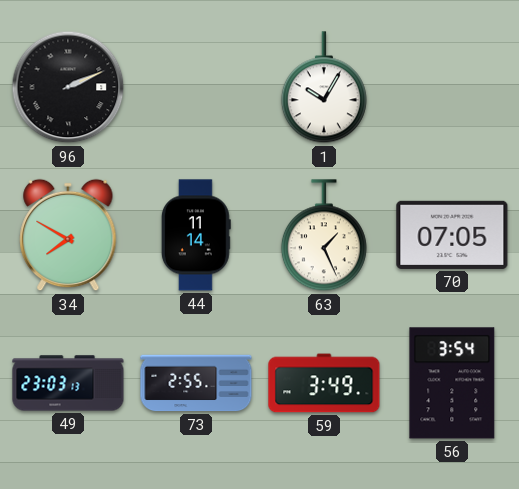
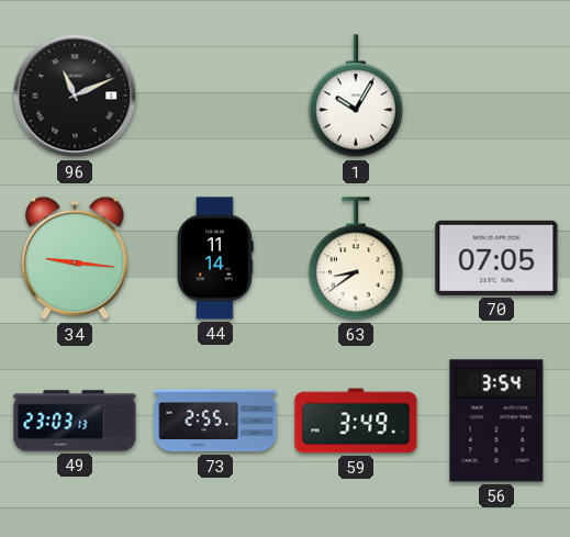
96: 2:11 -> 11:11 (75, 96)
34: 7:50 -> 9:16 (75, 258)
63: 1:26 -> 8:39 (356, 259)
